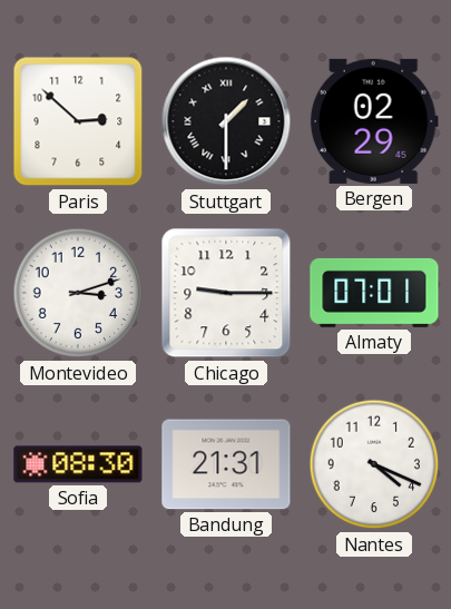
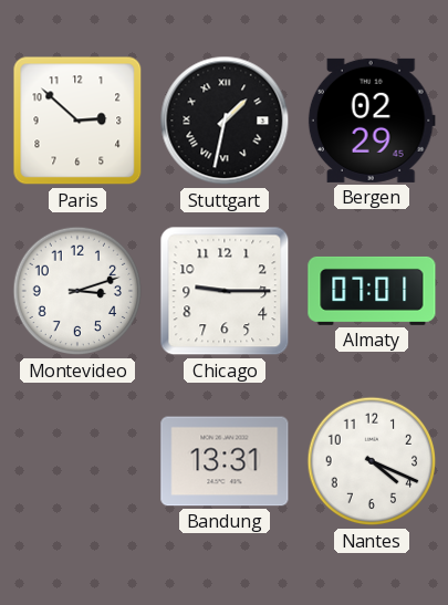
Stuttgart: 1:30 -> 1:32 (225, 121)
Sofia: 08:30 -> none (78, 464)
Bandung: 21:31 -> 13:31 (225, 461)
